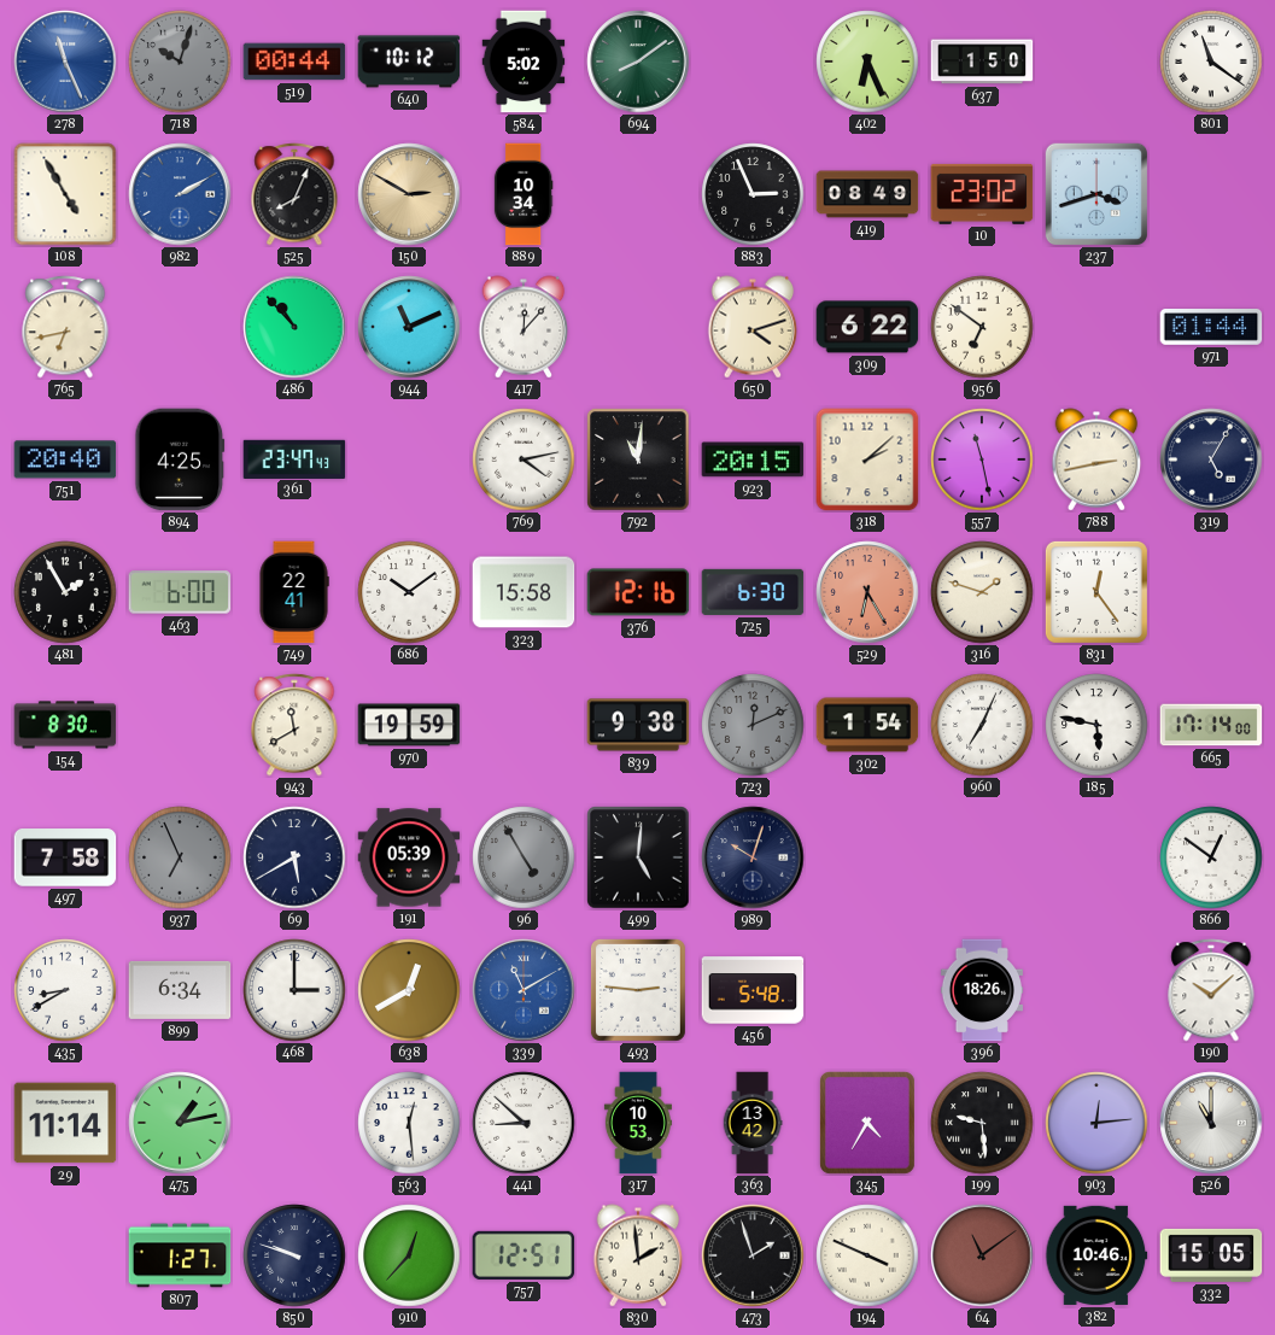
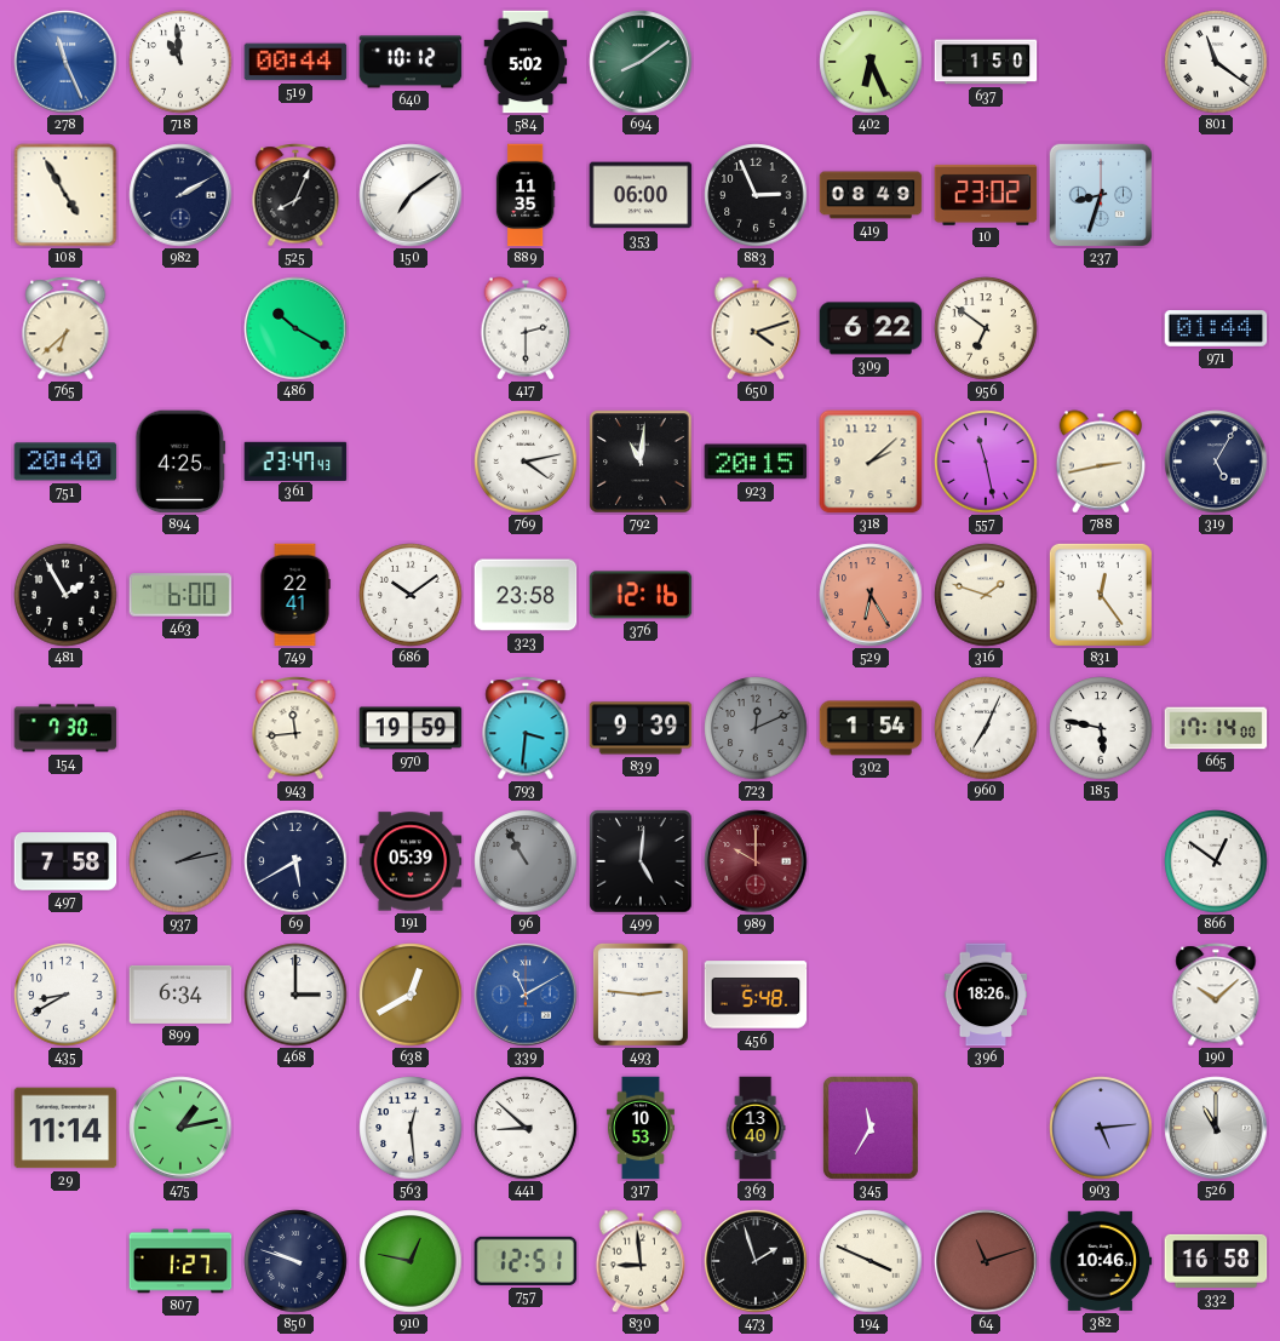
718: 10:03 -> 10:59 (180, 62)
718 dial: grey -> white (180, 62)
982 dial: blue -> navy (180, 195)
150: 2:50 -> 7:09 (411, 195)
150 dial: champagne -> white (411, 195)
889: 10:34 -> 11:35 (526, 195)
353: none -> 06:00 (641, 195)
237: 3:42 -> 8:33 (1100, 194)
765: 6:43 -> 6:38 (65, 328)
486: 10:53 -> 10:20 (295, 328)
944: 11:11 -> none (409, 327)
417: 12:07 -> 2:30 (526, 328)
323: 15:58 -> 23:58 (526, 595)
725: 6:30 -> none (753, 592)
154: 8:30 -> 7:30 (65, 728)
943: 11:40 -> 11:44 (295, 728)
793: none -> 3:31 (526, 728)
839: 9:38 -> 9:39 (641, 728)
937: 6:56 -> 2:13 (180, 861)
96: 4:55 -> 10:55 (526, 861)
989: 10:03 -> 10:00 (756, 861)
989 dial: navy -> burgundy (756, 861)
363: 13:42 -> 13:40 (756, 1128)
345: 4:35 -> 11:35 (871, 1128)
199: 9:29 -> none (982, 1123)
903: 12:14 -> 5:14 (1101, 1128)
910: 12:37 -> 12:47 (411, 1261)
830: 1:59 -> 8:59 (641, 1261)
64: 11:09 -> 11:12 (986, 1261)
332: 15:05 -> 16:58 (1216, 1261)
